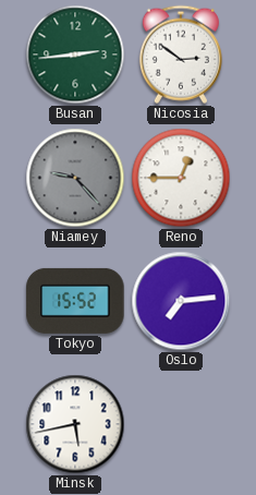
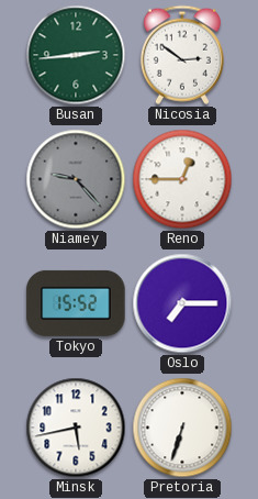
Oslo: 7:14 -> 7:15 (182, 303)
Pretoria: none -> 6:33 (182, 428)
